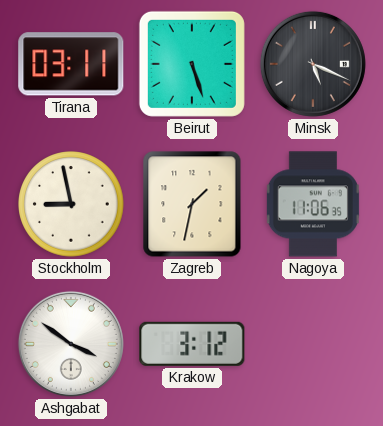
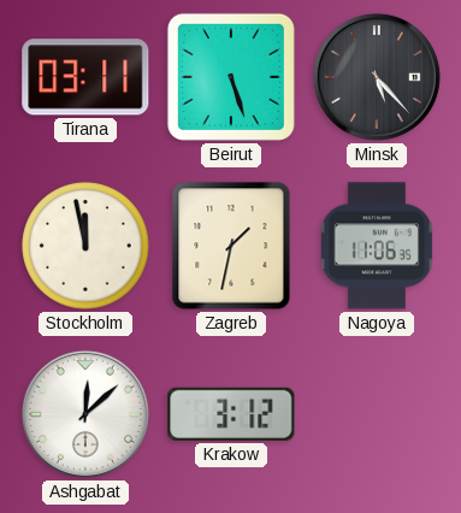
Minsk: 5:19 -> 5:23 (377, 77)
Stockholm: 8:58 -> 11:58 (85, 246)
Ashgabat: 3:51 -> 12:08 (85, 414)
